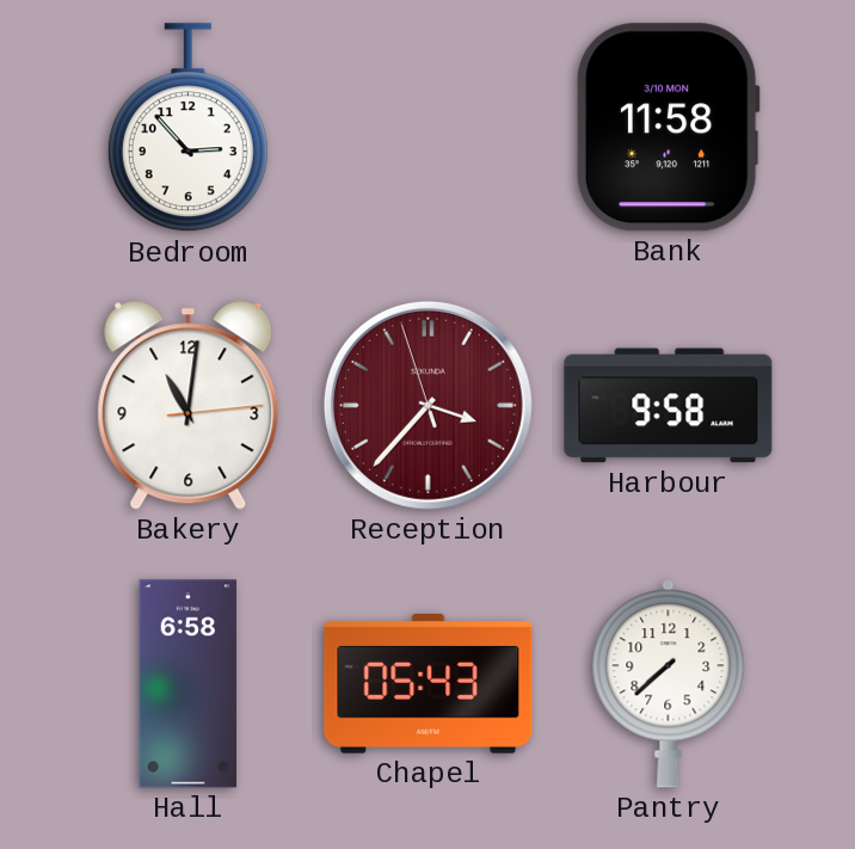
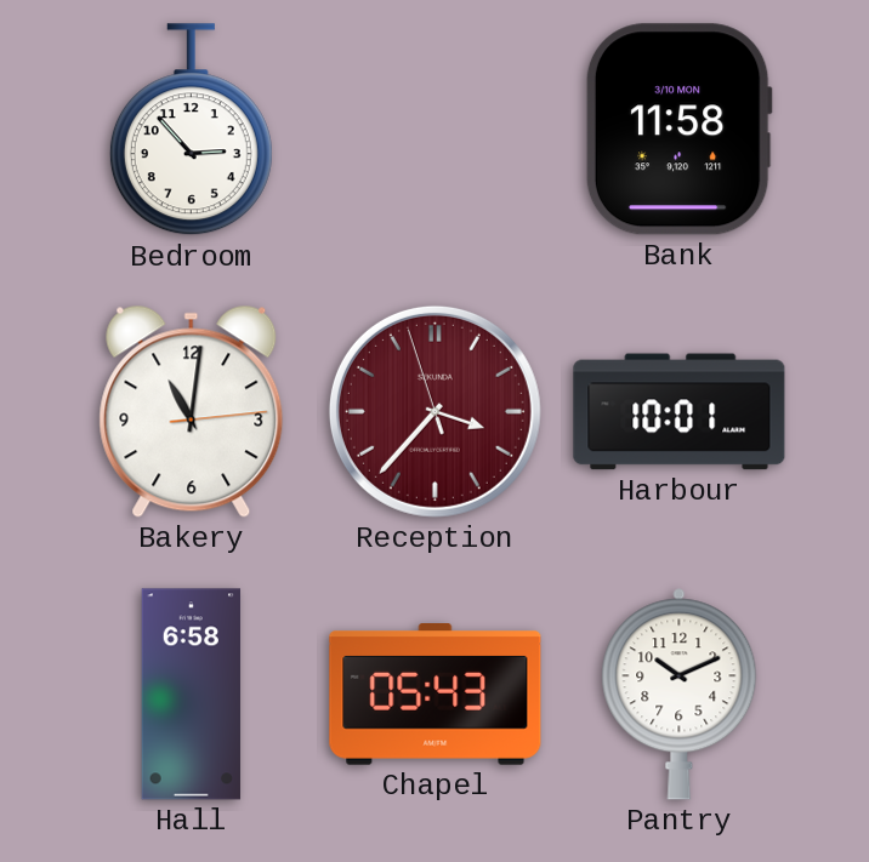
Harbour: 9:58 -> 10:01 (680, 412)
Pantry: 7:38 -> 10:11 (680, 695)
